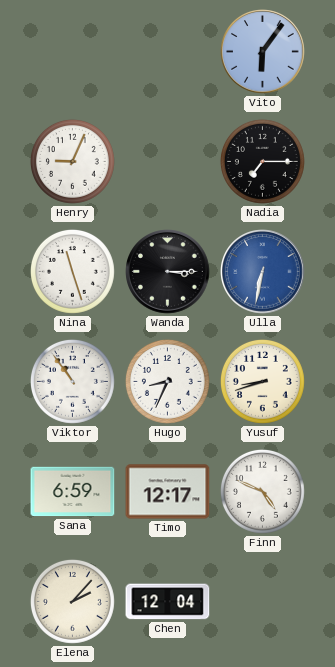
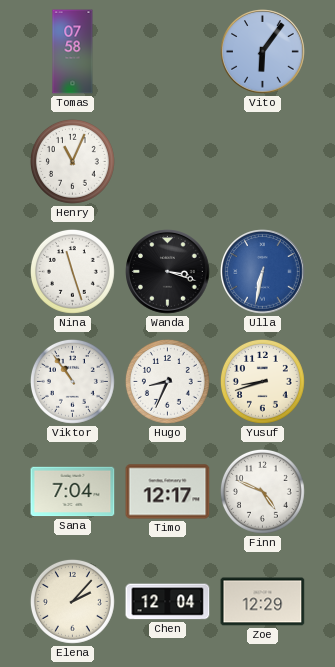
Tomas: none -> 07:58 (73, 52)
Henry: 9:04 -> 11:04 (72, 161)
Nadia: 7:15 -> none (262, 161)
Wanda: 3:15 -> 3:18 (168, 272)
Sana: 6:59 -> 7:04 (73, 492)
Zoe: none -> 12:29 (263, 602)
